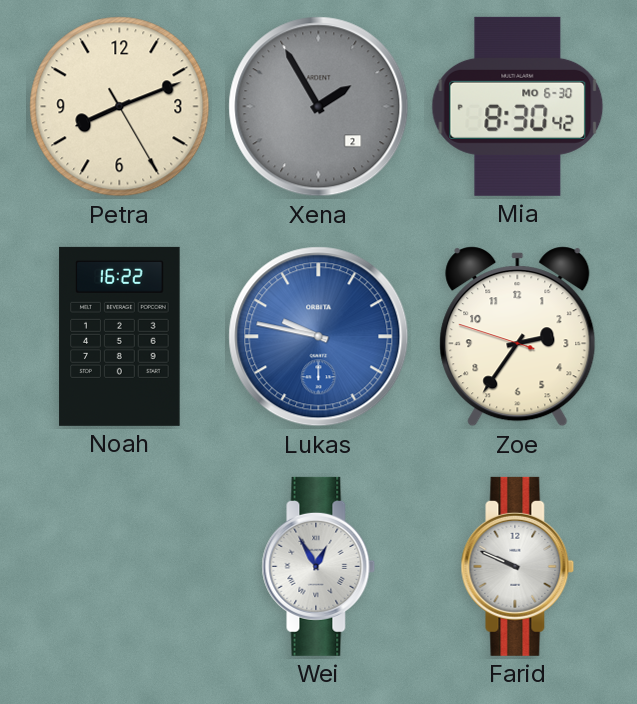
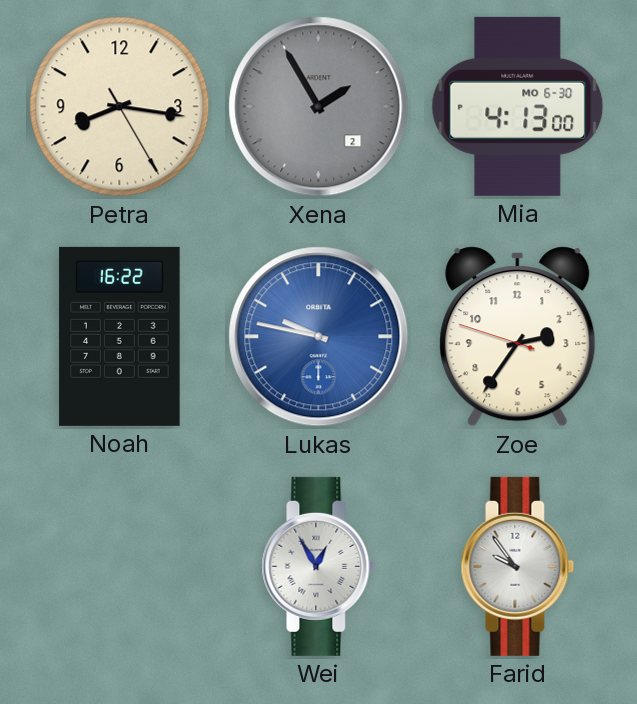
Petra: 8:11 -> 8:16 (120, 107)
Mia: 8:30 -> 4:13 (518, 106)
Farid: 9:49 -> 9:54 (518, 566)
